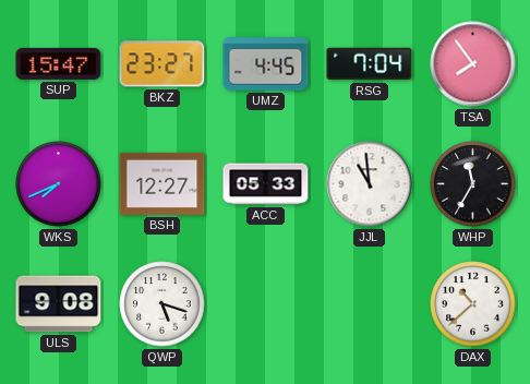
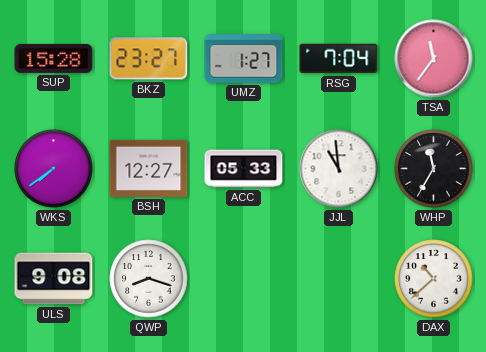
SUP: 15:47 -> 15:28 (54, 58)
UMZ: 4:45 -> 1:27 (244, 59)
TSA: 7:54 -> 11:36 (434, 59)
WKS: 7:41 -> 7:39 (54, 169)
QWP: 5:18 -> 8:18 (149, 279)
